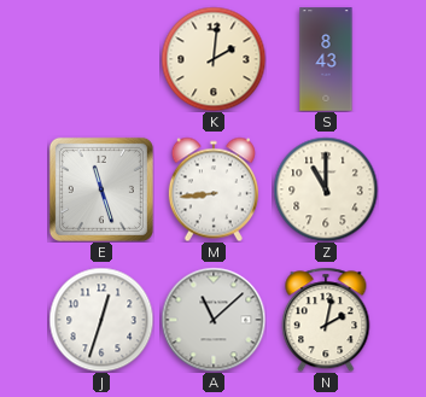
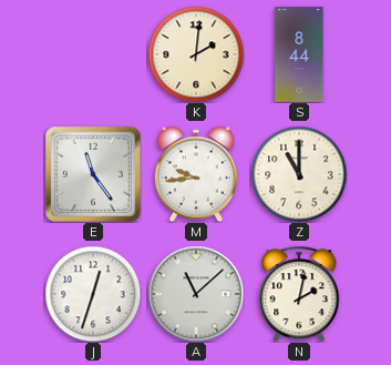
S: 8:43 -> 8:44 (299, 54)
E: 11:27 -> 11:24 (93, 174)
M: 8:44 -> 9:44 (196, 174)
